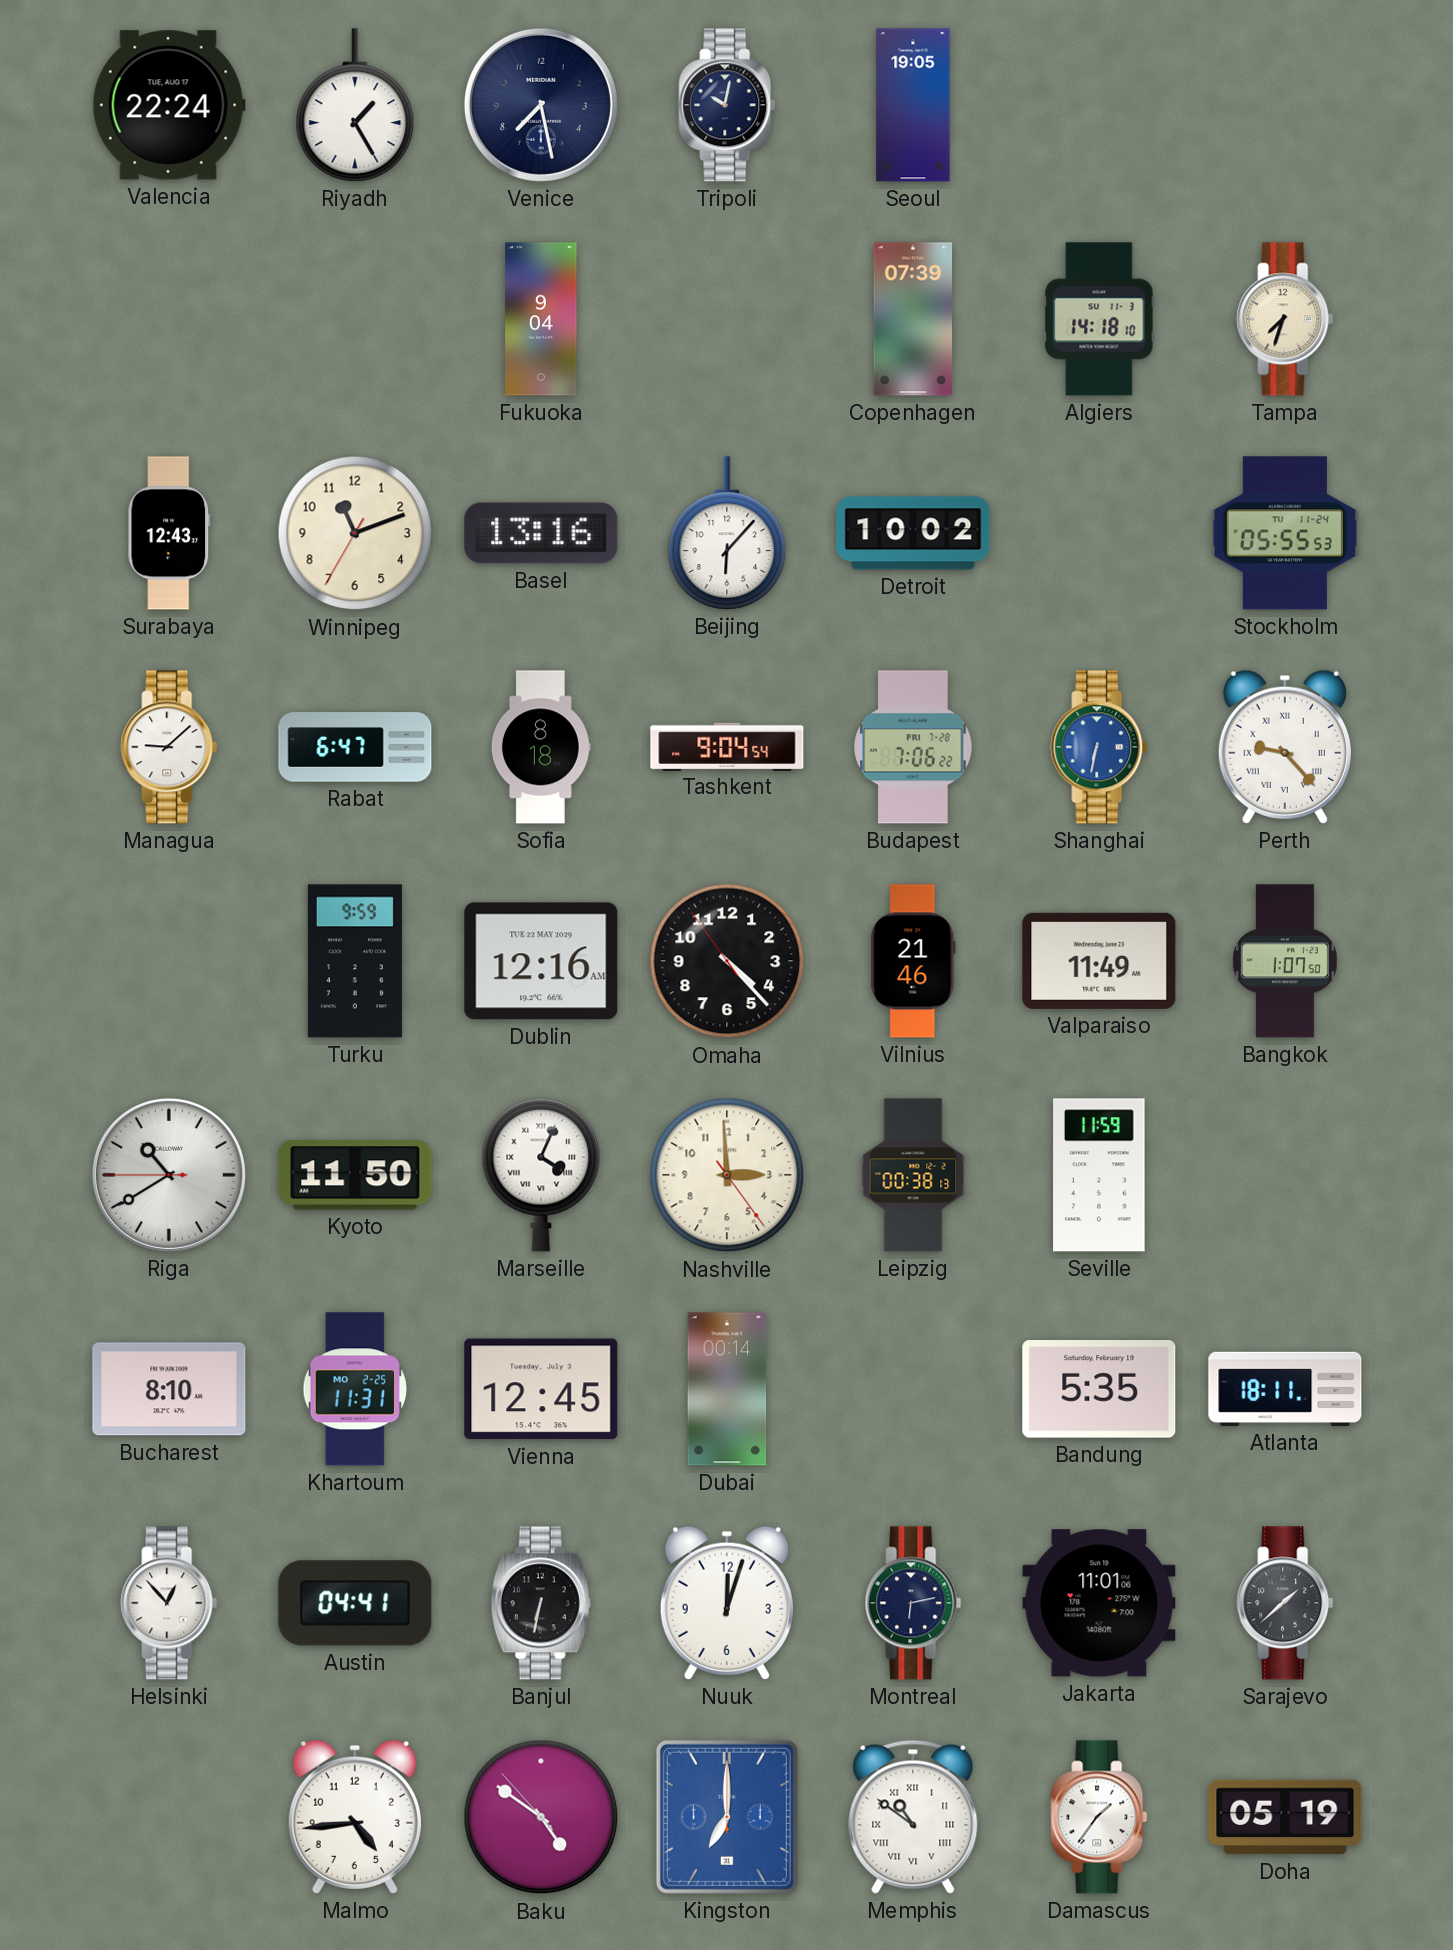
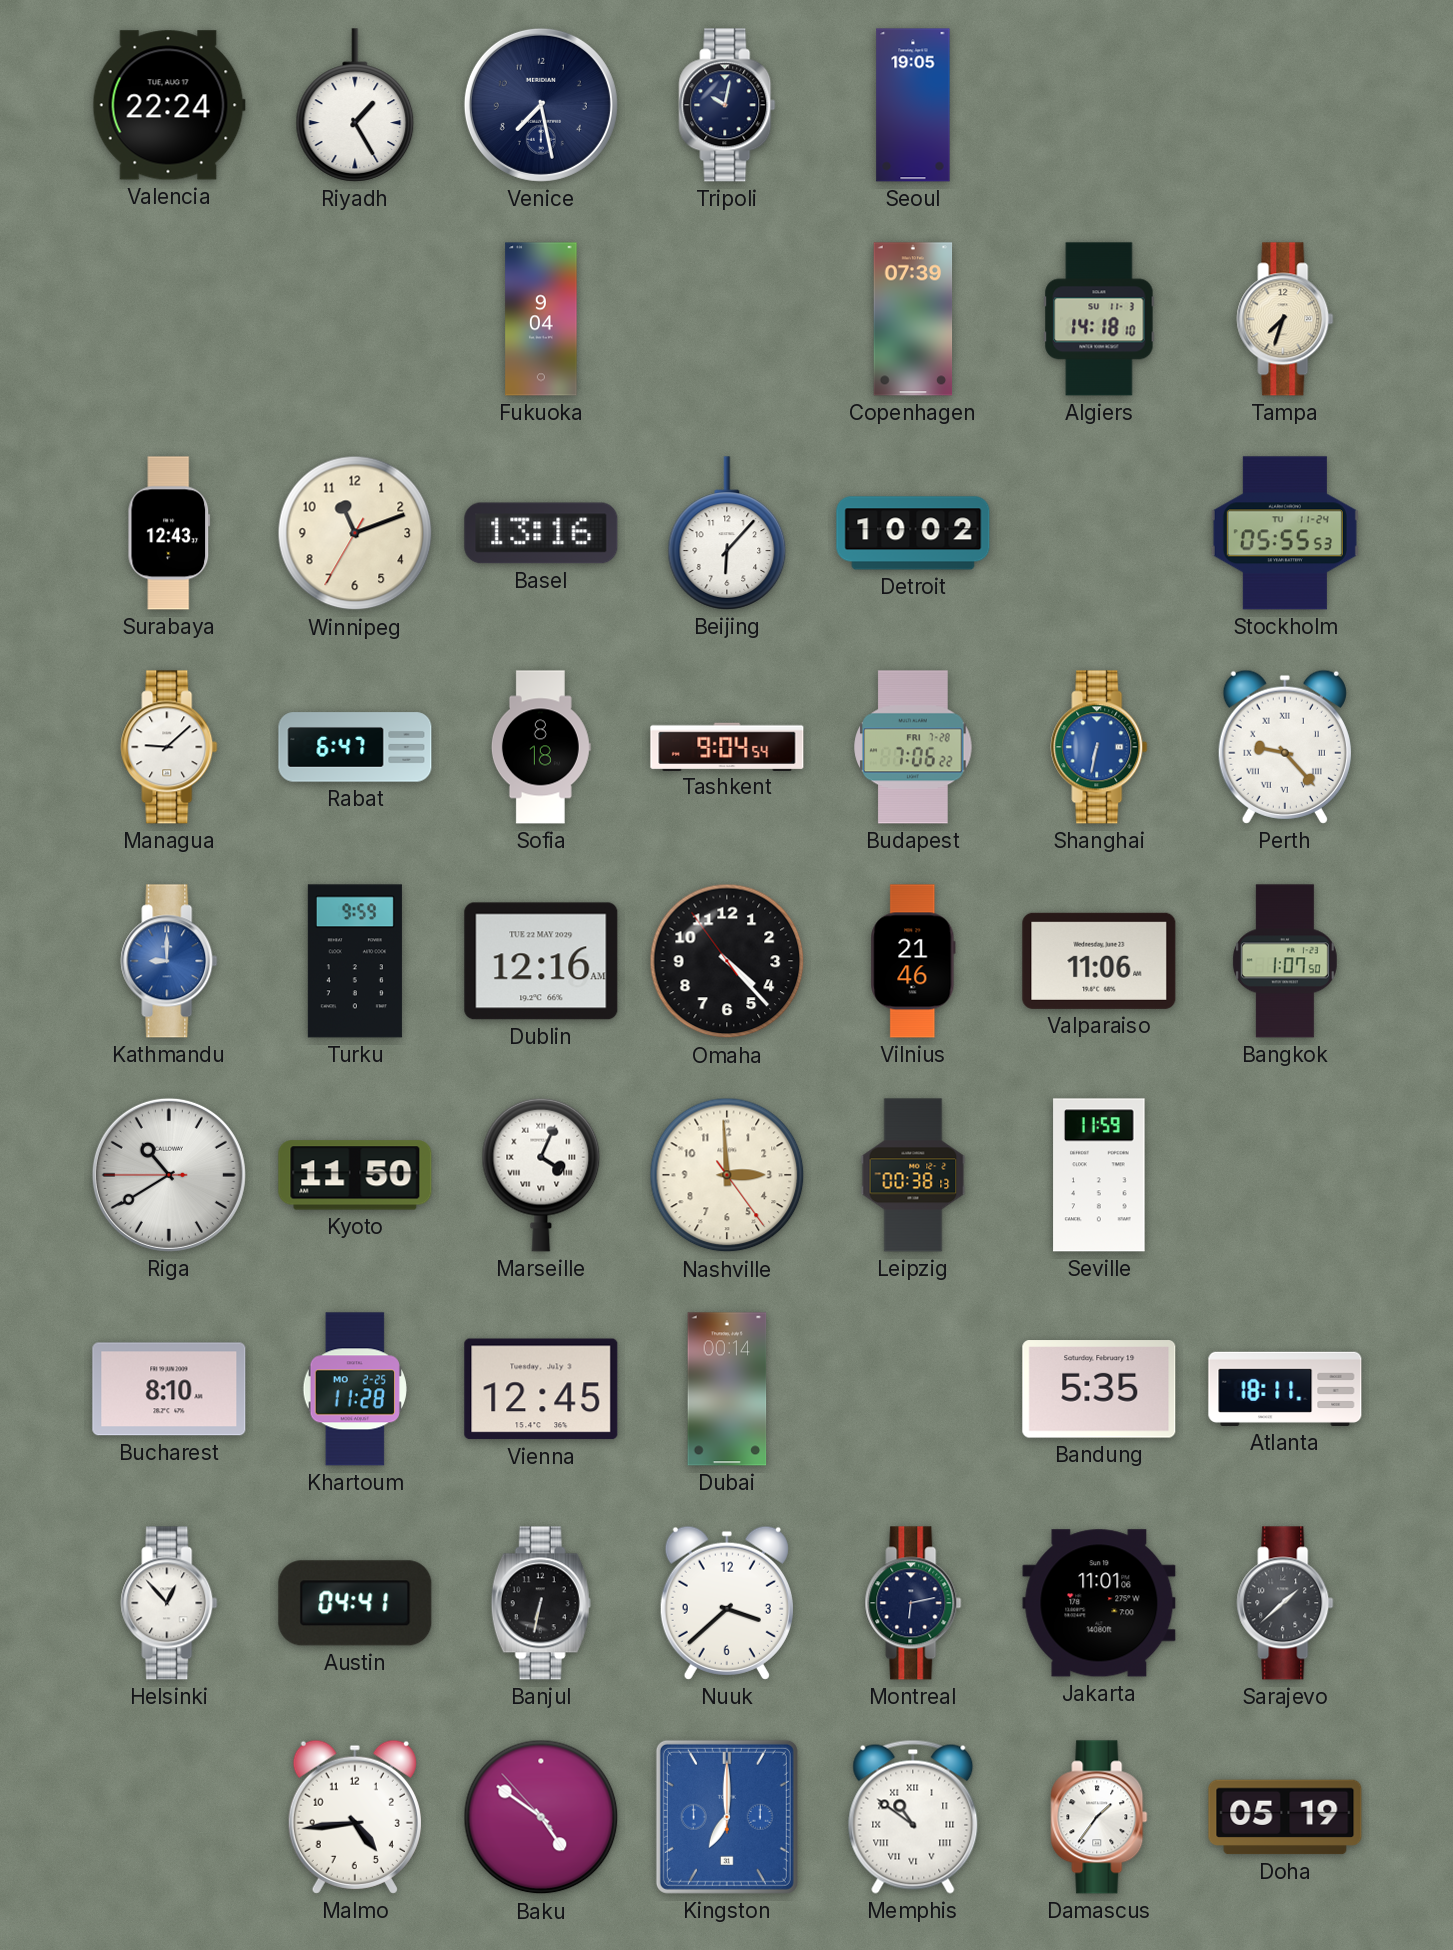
Kathmandu: none -> 9:00 (169, 961)
Valparaiso: 11:49 -> 11:06 (1099, 961)
Khartoum: 11:31 -> 11:28 (355, 1389)
Nuuk: 12:03 -> 3:38 (727, 1603)
